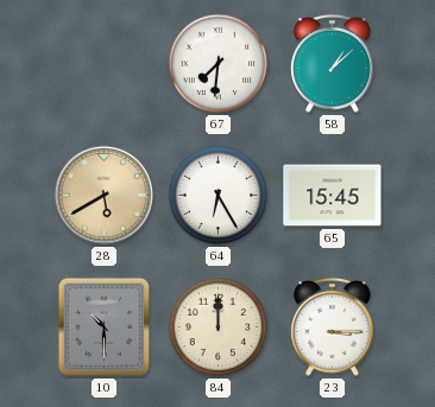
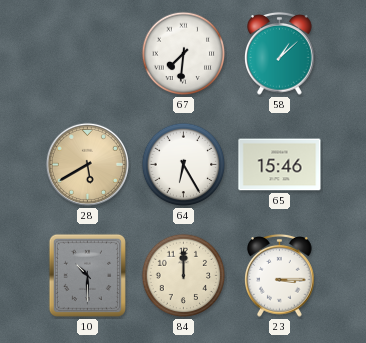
65: 15:45 -> 15:46 (280, 165)
